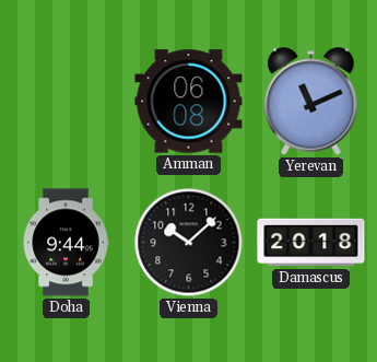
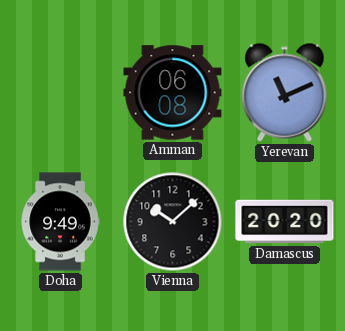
Doha: 9:44 -> 9:49 (60, 222)
Damascus: 20:18 -> 20:20 (285, 222)
